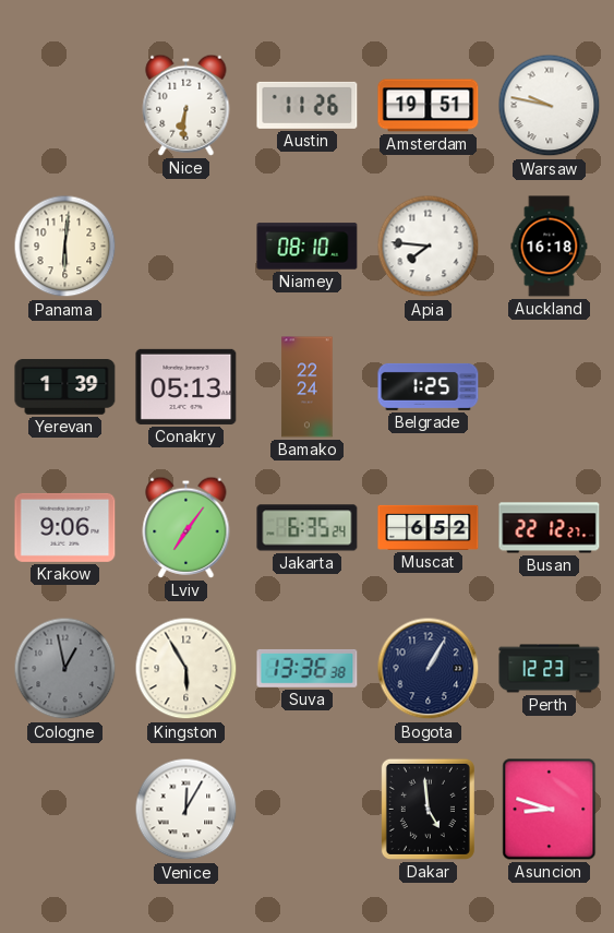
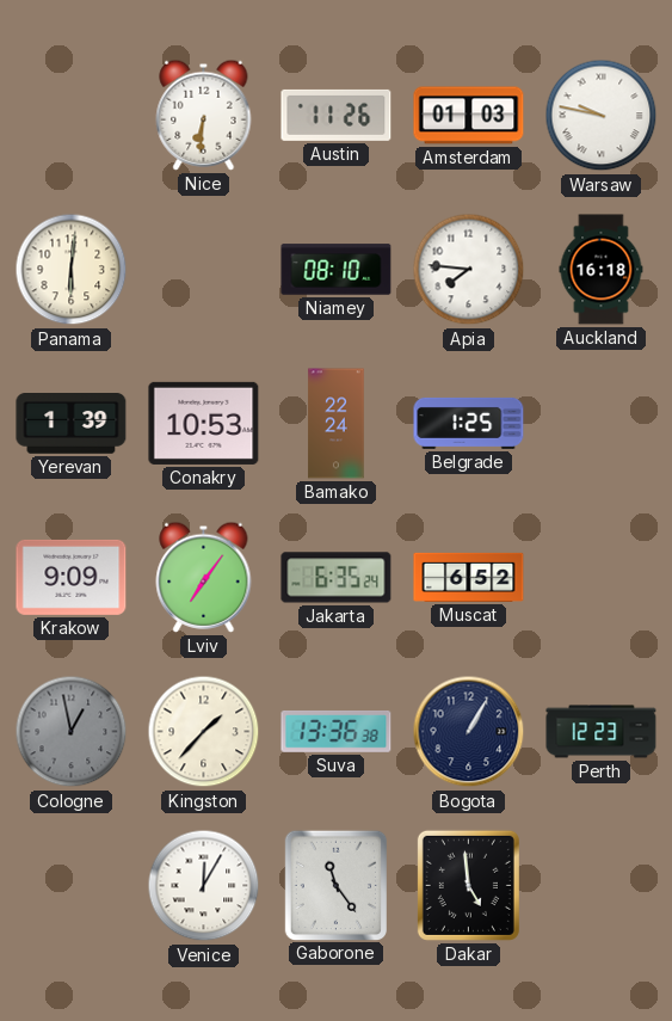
Amsterdam: 19:51 -> 01:03 (469, 116)
Conakry: 05:13 -> 10:53 (204, 423)
Krakow: 9:06 -> 9:09 (72, 577)
Busan: 22:12 -> none (550, 528)
Kingston: 5:55 -> 1:37 (204, 732)
Gaborone: none -> 11:24 (335, 885)
Asuncion: 8:48 -> none (550, 810)
